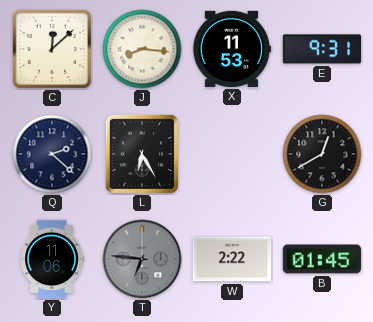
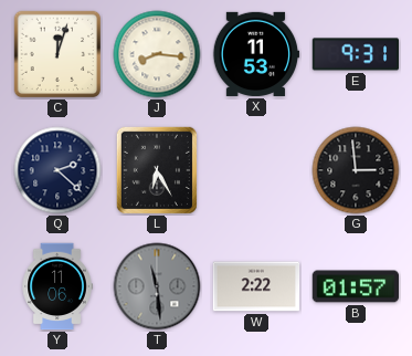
C: 12:08 -> 12:03 (57, 54)
G: 12:40 -> 2:59 (356, 170)
T: 6:46 -> 11:29 (157, 286)
B: 01:45 -> 01:57 (356, 286)
